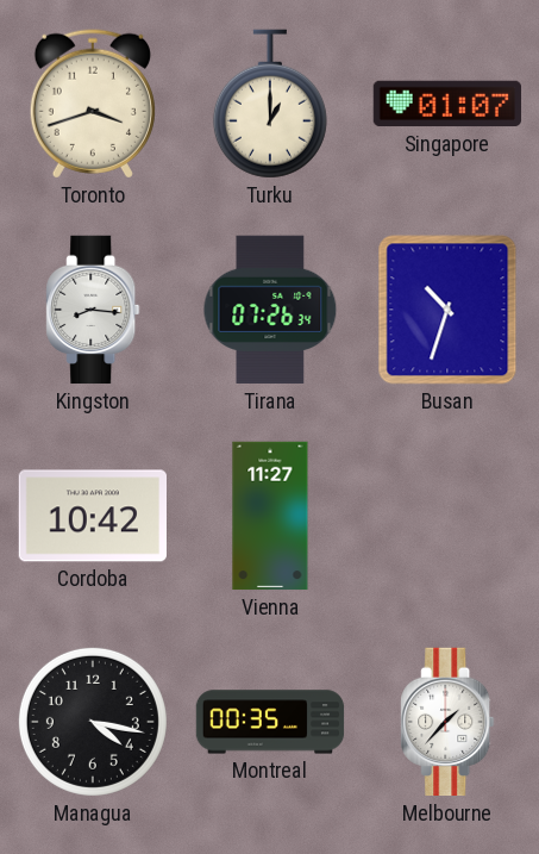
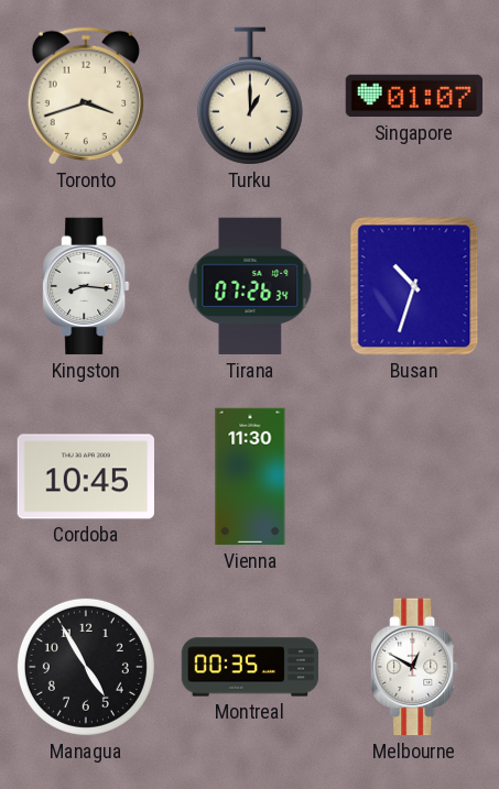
Cordoba: 10:42 -> 10:45 (85, 476)
Vienna: 11:27 -> 11:30 (250, 476)
Managua: 4:17 -> 4:55 (86, 667)
Melbourne: 1:37 -> 12:50 (414, 667)
